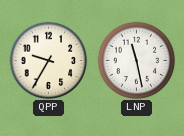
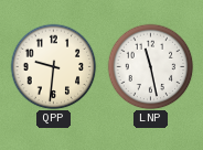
QPP: 9:35 -> 9:31 (53, 66)
